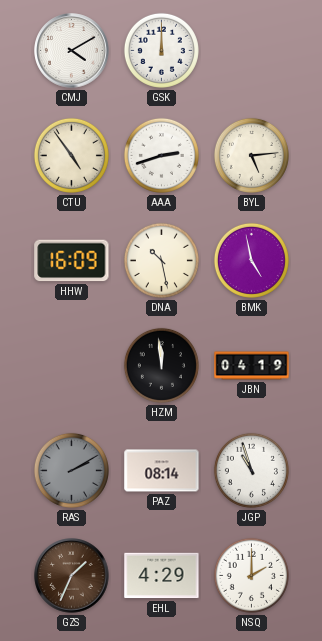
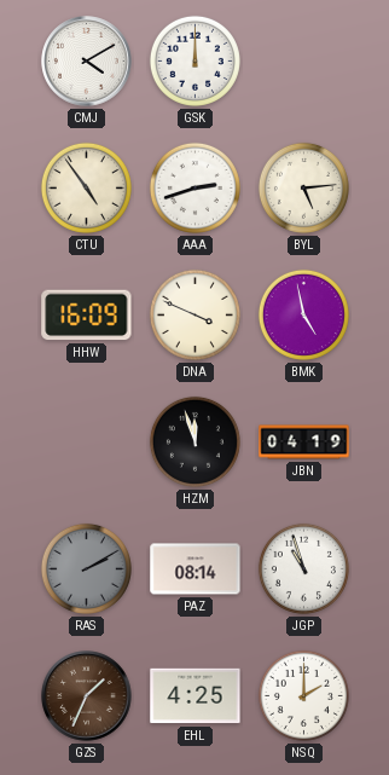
DNA: 10:28 -> 3:49 (194, 314)
HZM: 11:59 -> 11:57 (194, 441)
EHL: 4:29 -> 4:25 (196, 696)
